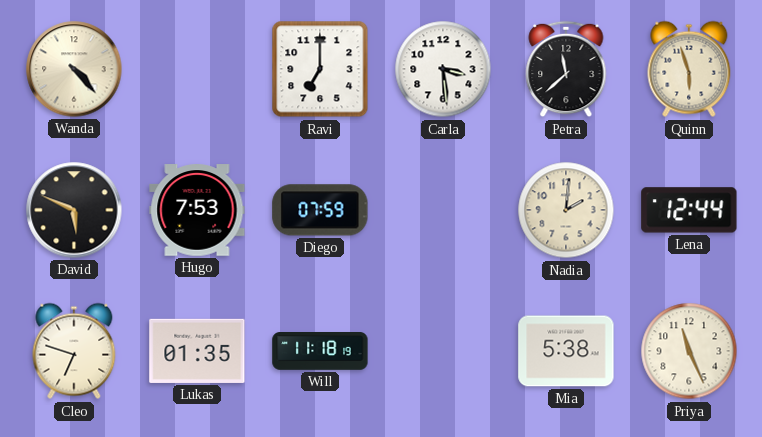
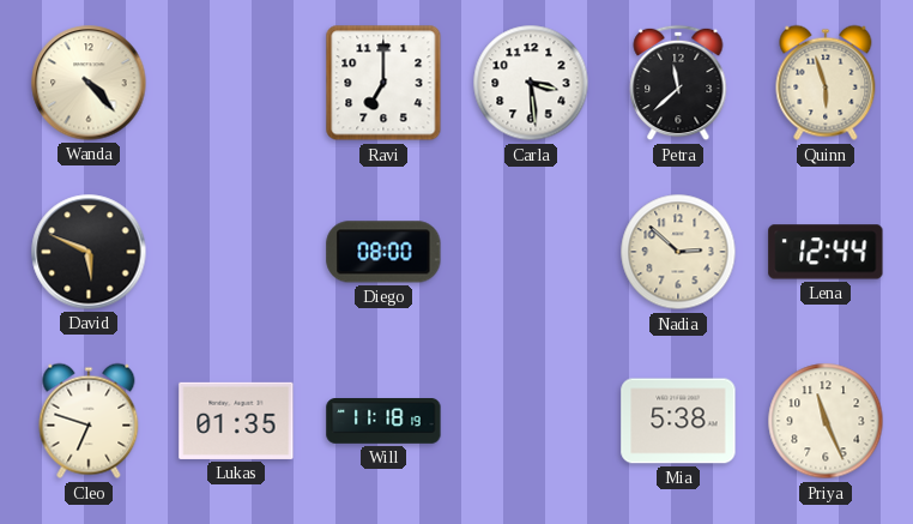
Hugo: 7:53 -> none (197, 210)
Diego: 07:59 -> 08:00 (383, 252)
Nadia: 2:01 -> 2:52 (678, 252)
